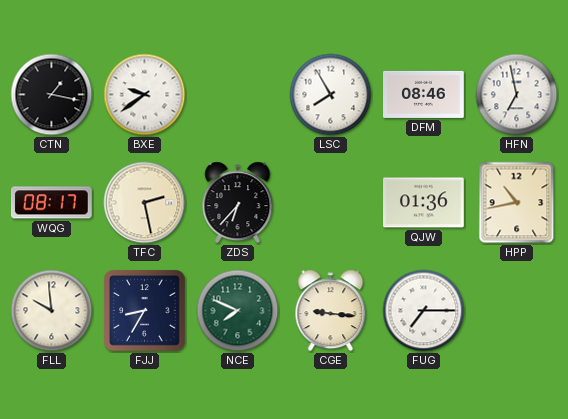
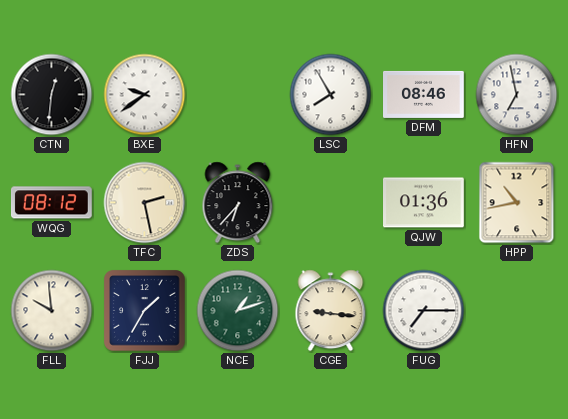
CTN: 1:17 -> 12:31 (52, 95)
WQG: 08:17 -> 08:12 (51, 203)
FJJ: 8:35 -> 1:35 (145, 311)
NCE: 7:49 -> 1:12 (238, 311)
